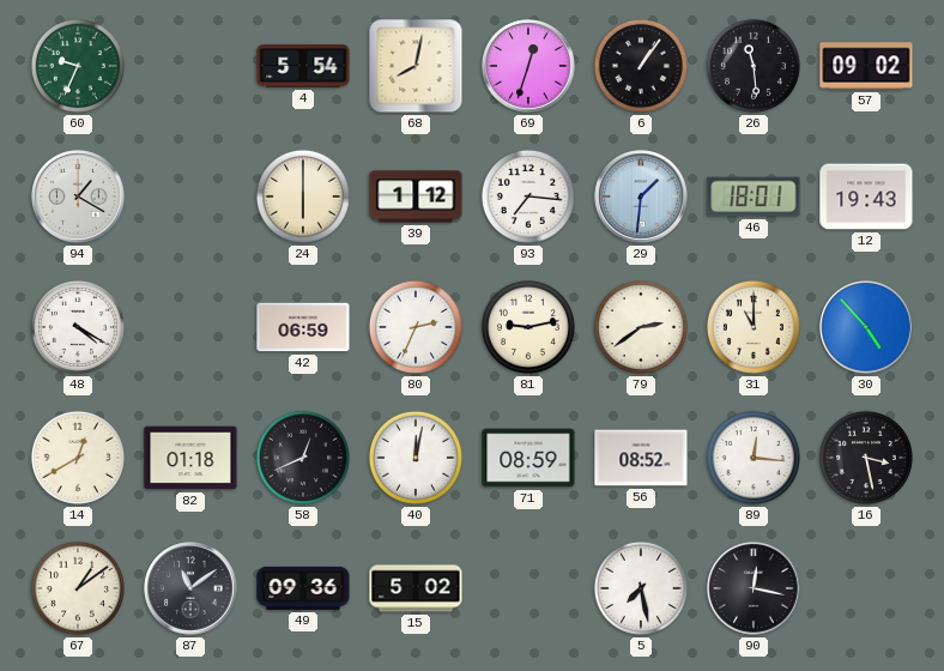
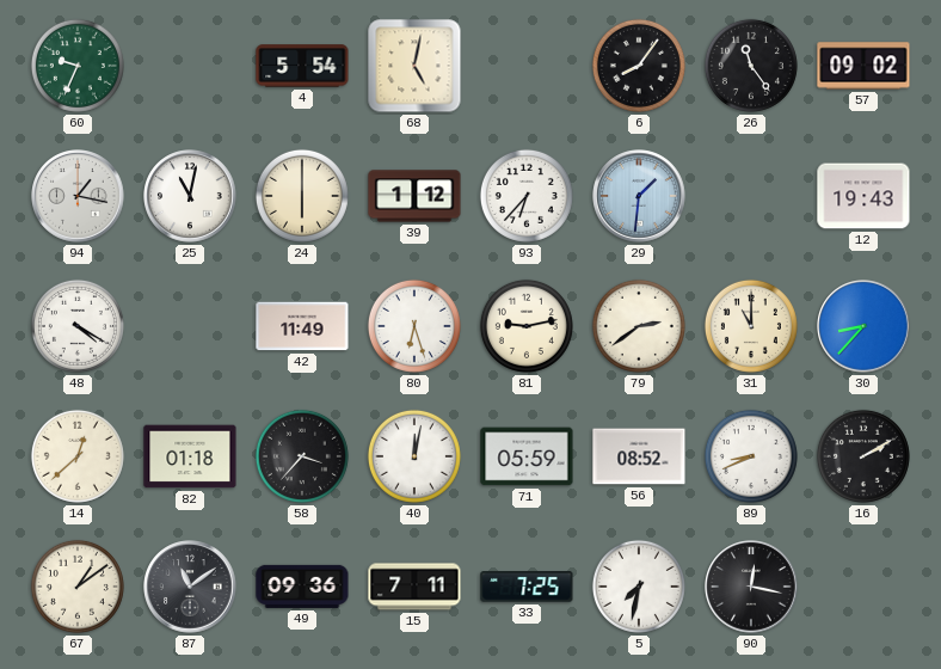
68: 8:02 -> 5:02 (414, 66)
69: 12:33 -> none (528, 66)
6: 1:06 -> 8:06 (639, 66)
26: 11:29 -> 11:24 (751, 66)
94: 1:20 -> 1:17 (78, 196)
25: none -> 11:02 (190, 196)
93: 7:16 -> 6:37 (527, 196)
46: 18:01 -> none (754, 197)
42: 06:59 -> 11:49 (302, 326)
80: 2:34 -> 6:27 (414, 326)
30: 4:53 -> 8:37 (863, 326)
14: 12:40 -> 12:38 (78, 456)
58: 12:41 -> 3:37 (302, 456)
71: 08:59 -> 05:59 (527, 456)
89: 12:16 -> 8:41 (751, 456)
16: 3:28 -> 2:10 (863, 456)
15: 5:02 -> 7:11 (414, 587)
33: none -> 7:25 (527, 587)
5: 7:28 -> 7:32 (639, 587)
